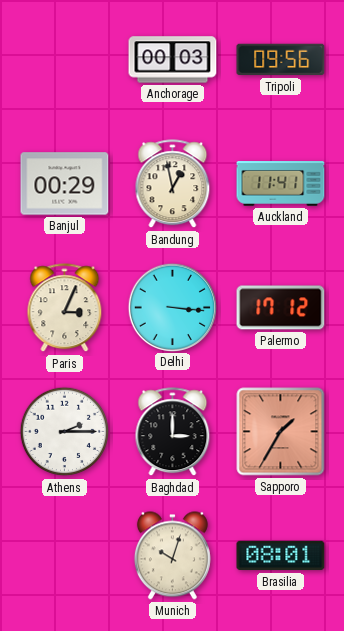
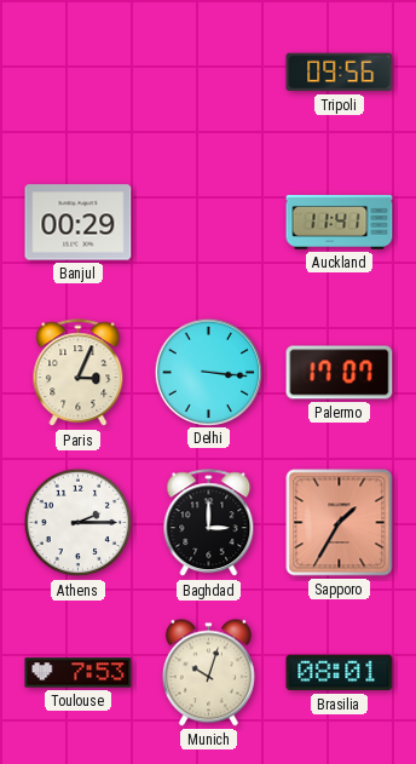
Anchorage: 00:03 -> none (173, 60)
Bandung: 12:58 -> none (173, 184)
Palermo: 17:12 -> 17:07 (340, 373)
Toulouse: none -> 7:53 (79, 673)
